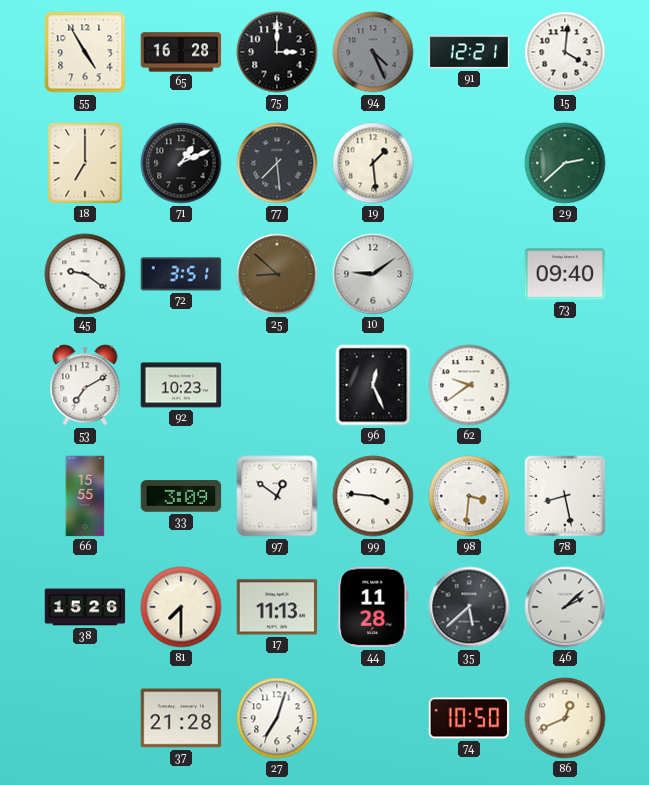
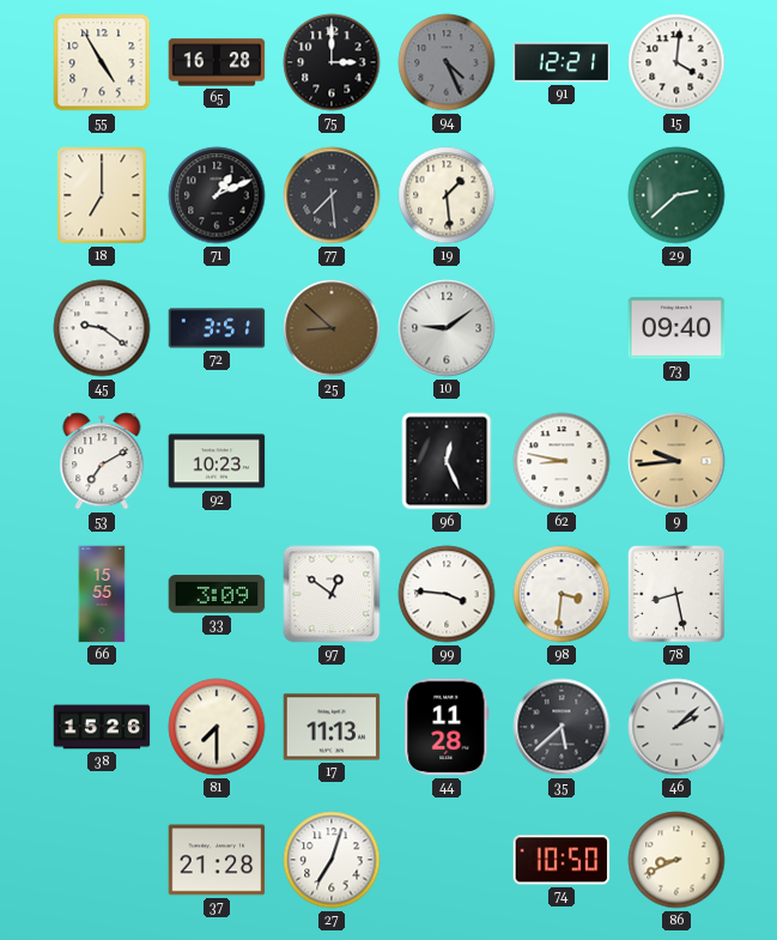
62: 9:39 -> 8:47 (561, 461)
9: none -> 9:44 (676, 461)
86: 12:41 -> 8:41 (676, 860)
